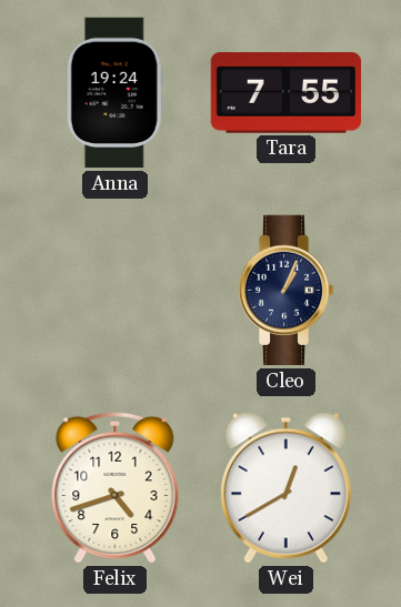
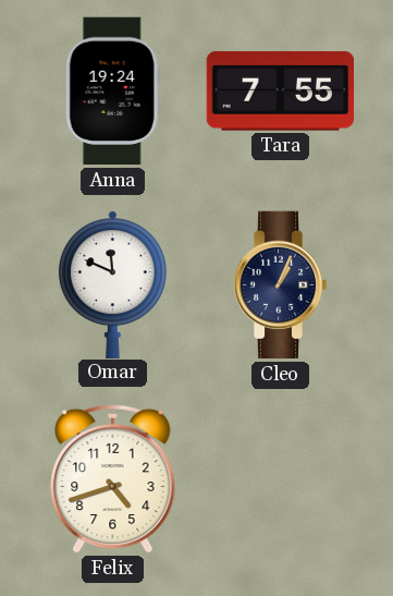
Omar: none -> 11:49 (112, 284)
Wei: 12:40 -> none (285, 488)
